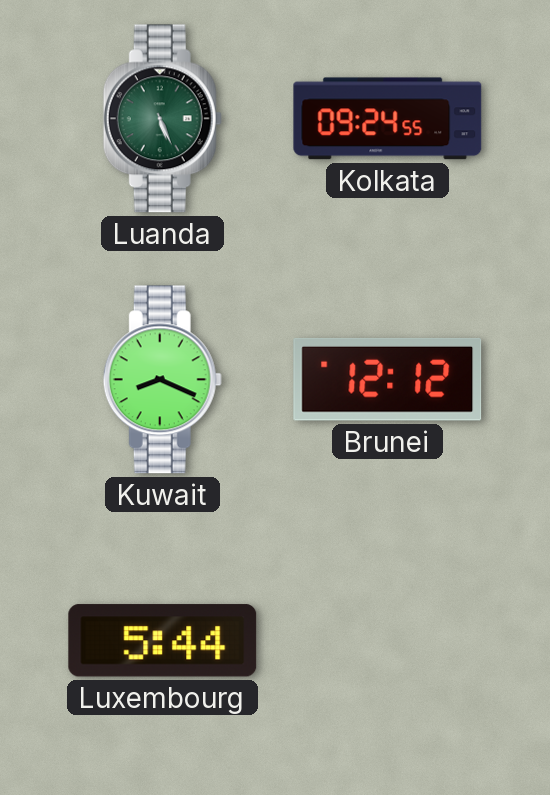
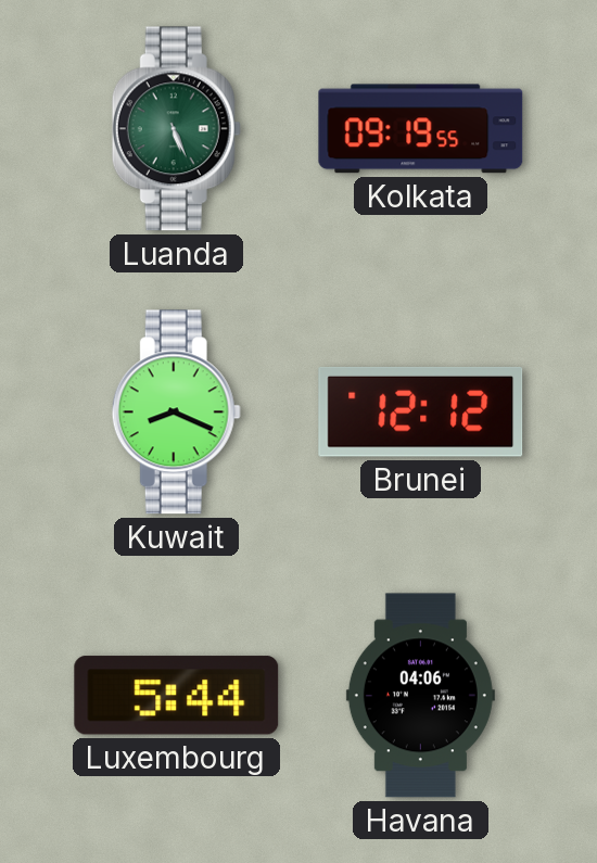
Kolkata: 09:24 -> 09:19 (421, 129)
Havana: none -> 04:06 (420, 696)
